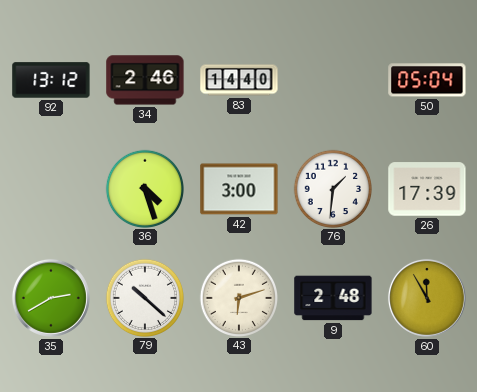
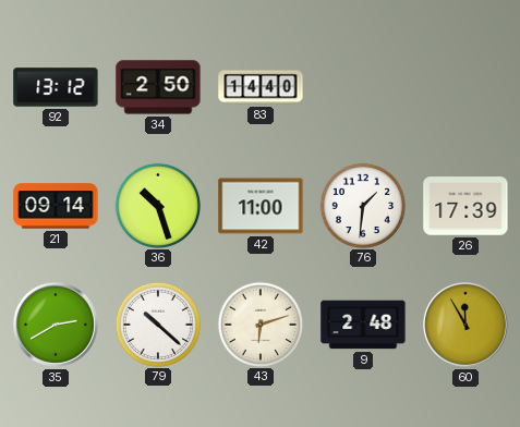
34: 2:46 -> 2:50 (158, 87)
50: 05:04 -> none (427, 80)
21: none -> 09:14 (56, 206)
36: 4:27 -> 10:27 (157, 205)
42: 3:00 -> 11:00 (261, 206)
